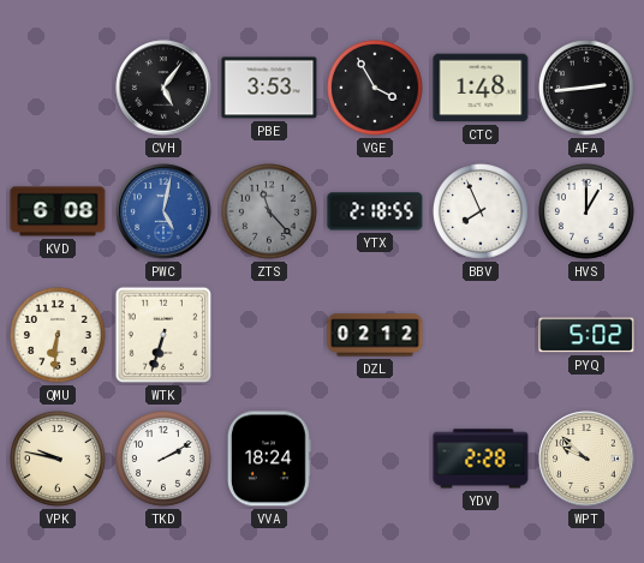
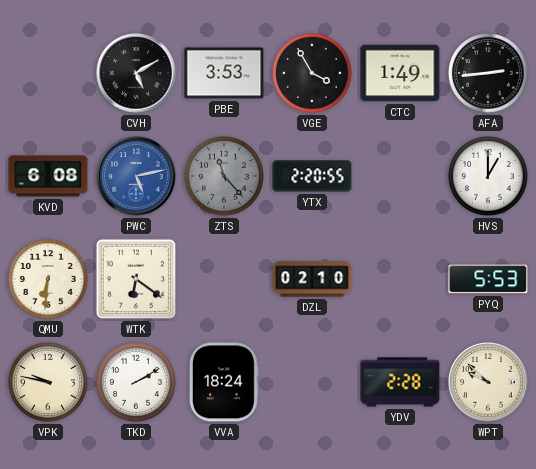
CVH: 5:06 -> 5:10 (136, 73)
CTC: 1:48 -> 1:49 (400, 73)
PWC: 5:02 -> 5:13 (136, 176)
YTX: 2:18 -> 2:20 (312, 176)
BBV: 7:56 -> none (482, 212)
WTK: 6:33 -> 6:21 (136, 279)
DZL: 02:12 -> 02:10 (312, 279)
PYQ: 5:02 -> 5:53 (488, 279)
